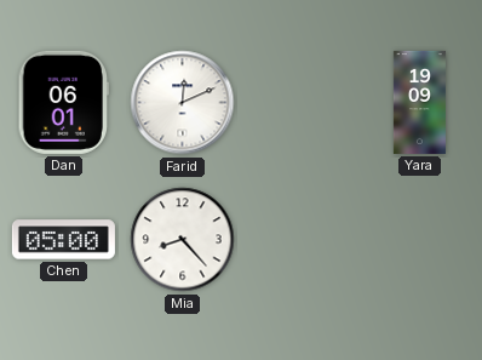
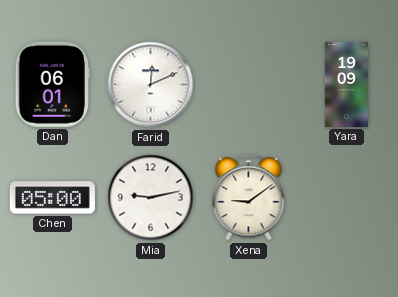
Mia: 8:23 -> 9:13 (151, 198)
Xena: none -> 9:09 (249, 198)
